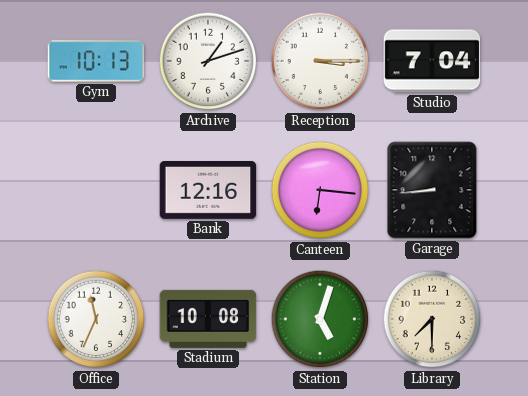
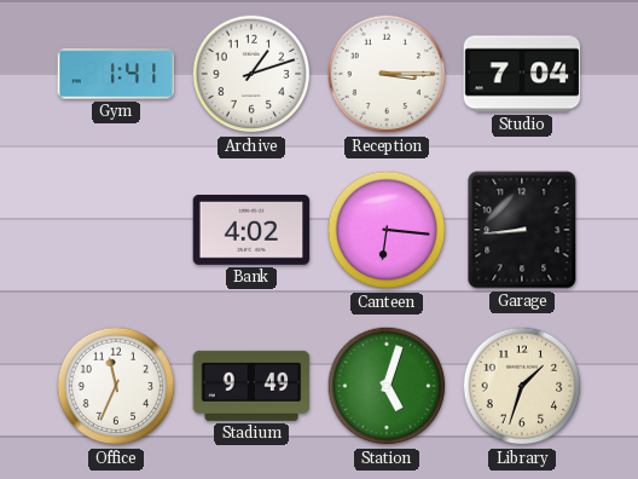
Gym: 10:13 -> 1:41 (116, 74)
Bank: 12:16 -> 4:02 (251, 231)
Stadium: 10:08 -> 9:49 (251, 386)
Library: 7:30 -> 1:33 (522, 386)
